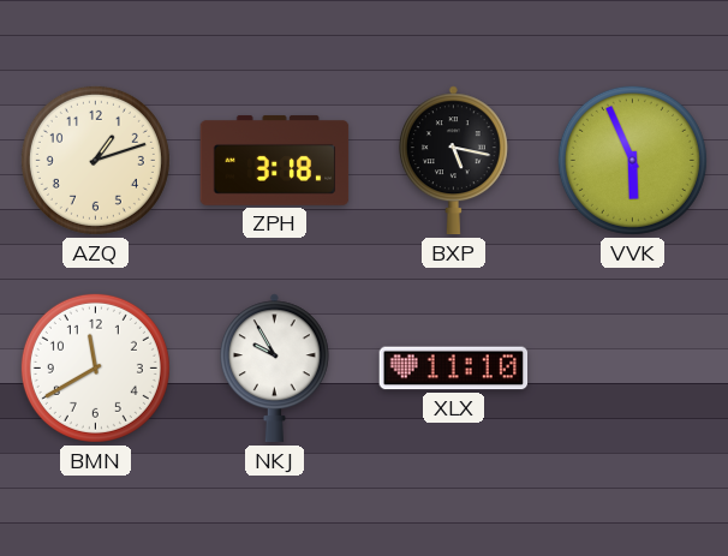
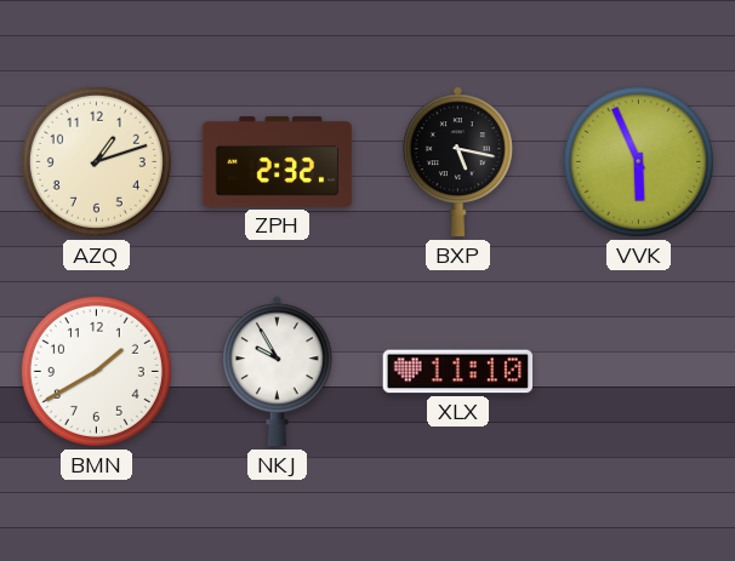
ZPH: 3:18 -> 2:32 (278, 161)
BMN: 11:40 -> 1:40 (96, 371)
